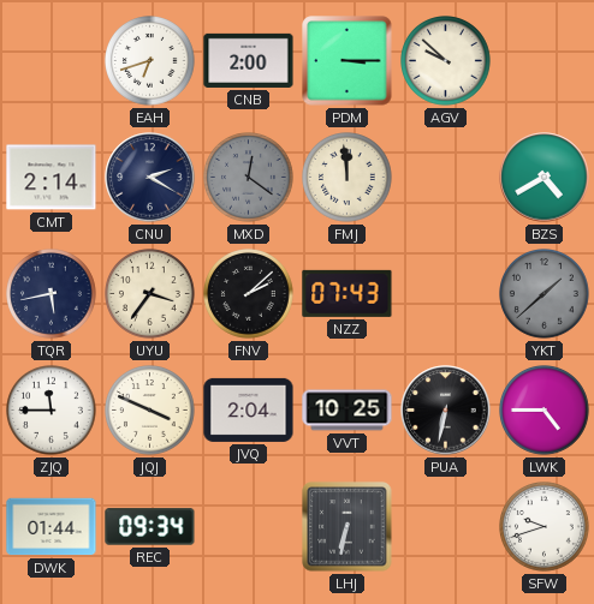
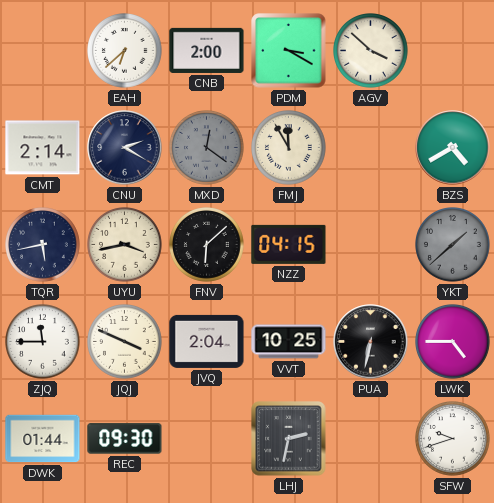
EAH: 6:42 -> 6:38 (125, 51)
PDM: 3:15 -> 3:20 (289, 51)
AGV: 9:52 -> 3:52 (371, 51)
FMJ: 11:59 -> 11:55 (289, 148)
UYU: 3:36 -> 3:43 (125, 245)
FNV: 2:08 -> 6:08 (207, 245)
NZZ: 07:43 -> 04:15 (289, 244)
REC: 09:34 -> 09:30 (125, 439)
LHJ: 6:32 -> 2:32 (289, 439)
